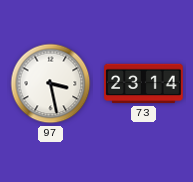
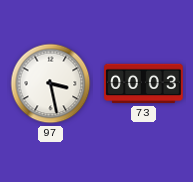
73: 23:14 -> 00:03 (144, 84)
